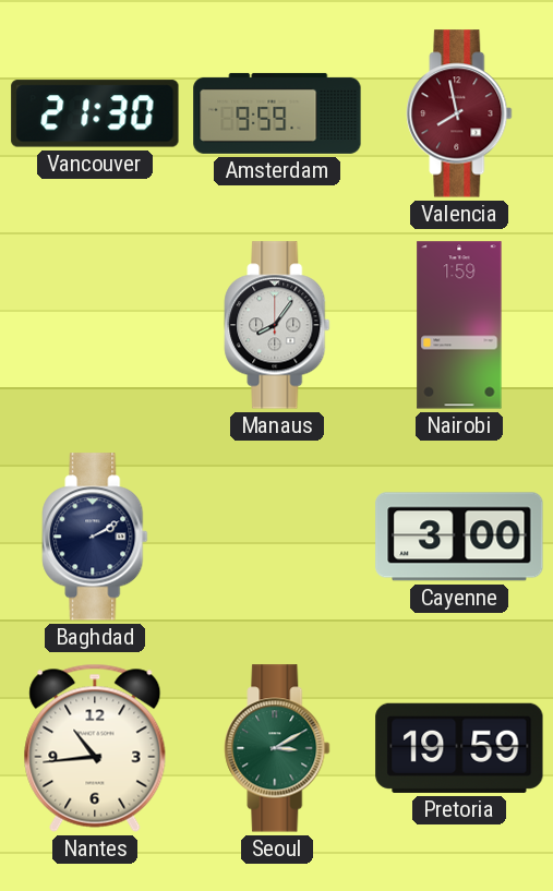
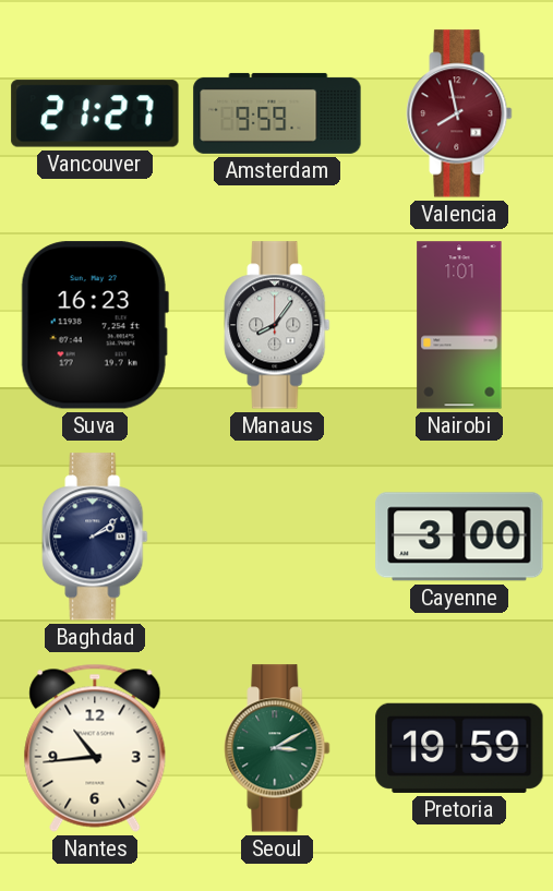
Vancouver: 21:30 -> 21:27 (95, 113)
Suva: none -> 16:23 (95, 325)
Nairobi: 1:59 -> 1:01 (459, 325)
Baghdad: 2:10 -> 2:09 (95, 537)
